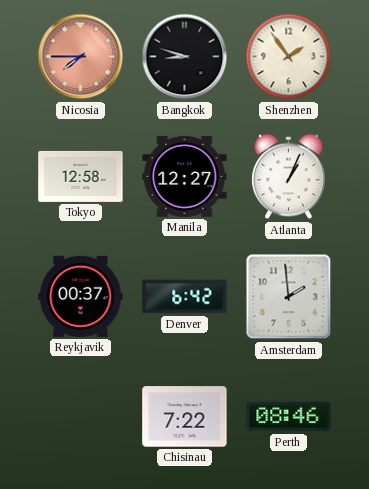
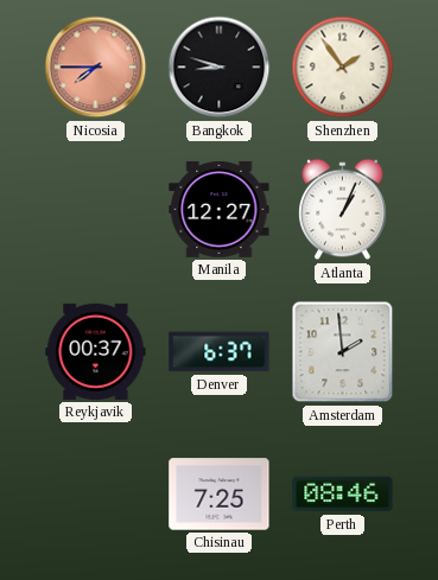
Tokyo: 12:58 -> none (81, 176)
Denver: 6:42 -> 6:37 (220, 352)
Chisinau: 7:22 -> 7:25 (220, 495)
